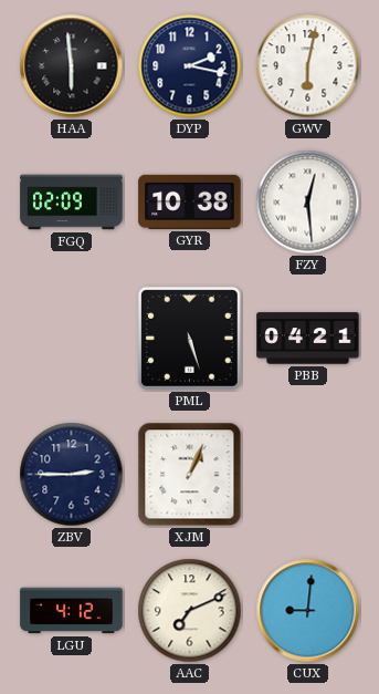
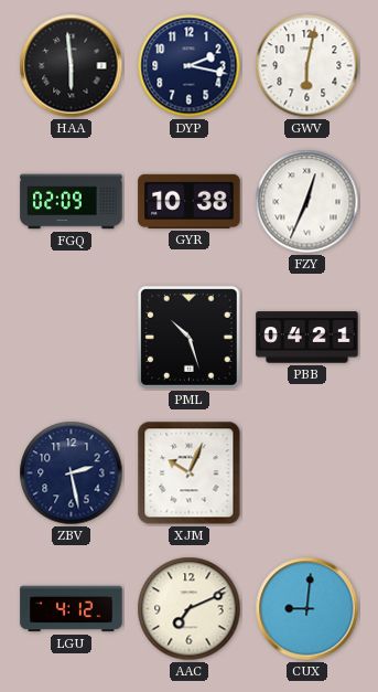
FZY: 12:29 -> 12:34 (307, 202)
PML: 5:27 -> 10:27 (188, 337)
ZBV: 2:45 -> 2:28 (72, 473)
XJM: 1:04 -> 10:04 (190, 473)
